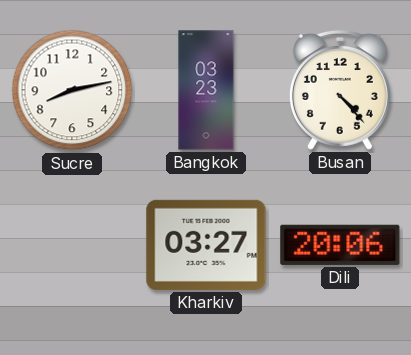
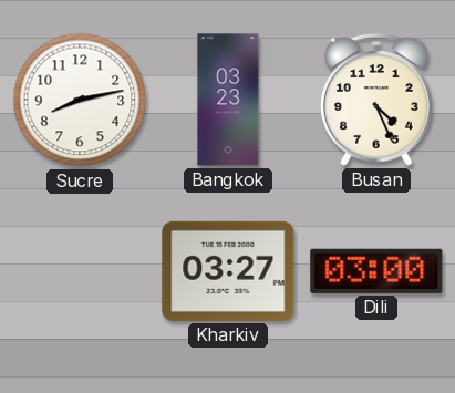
Busan: 4:23 -> 4:26 (376, 100)
Dili: 20:06 -> 03:00 (376, 271)
